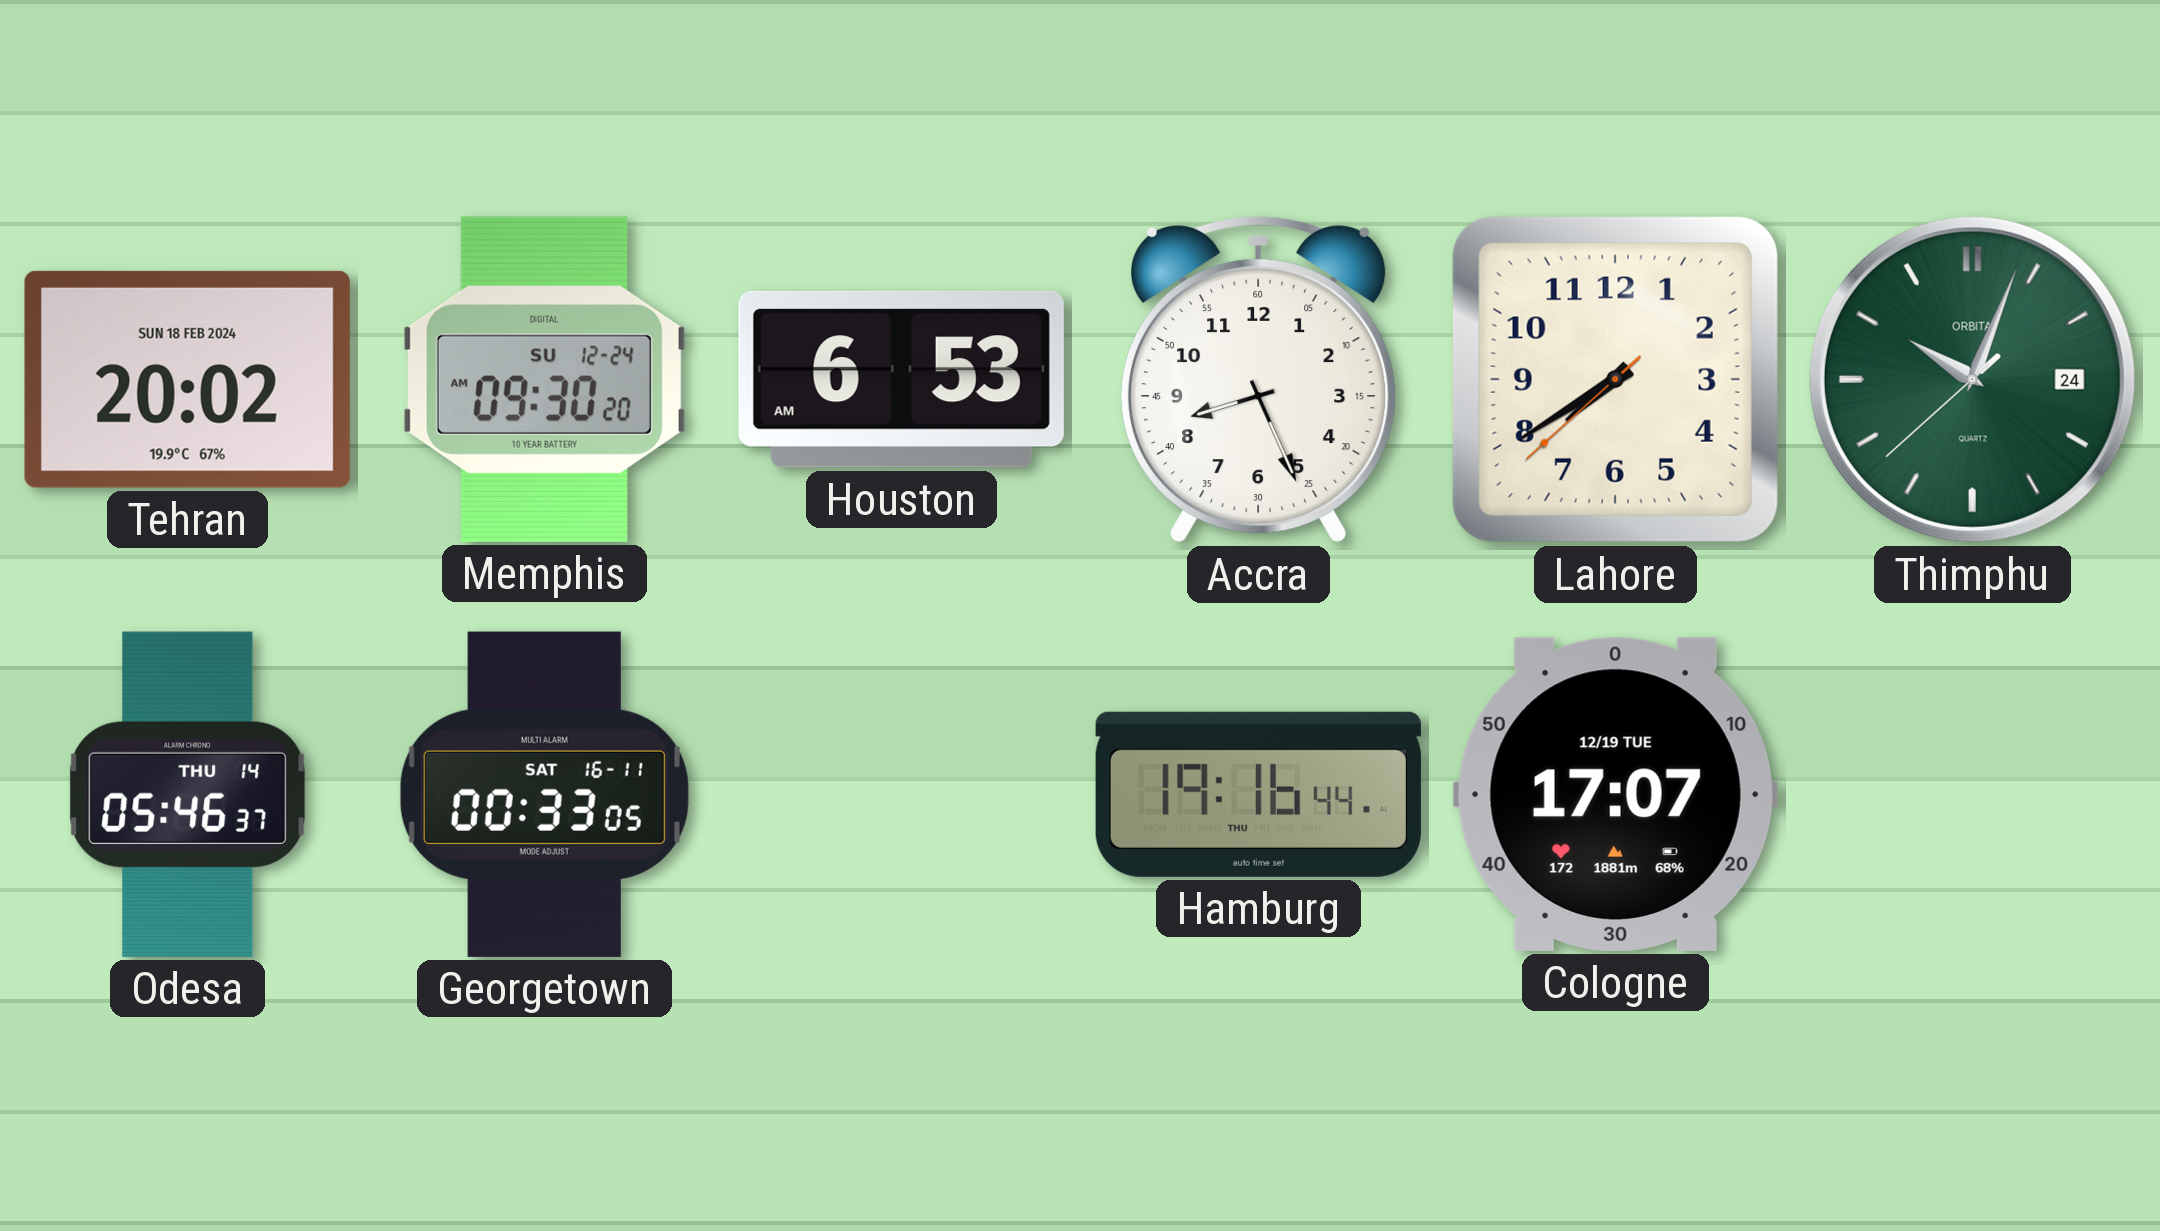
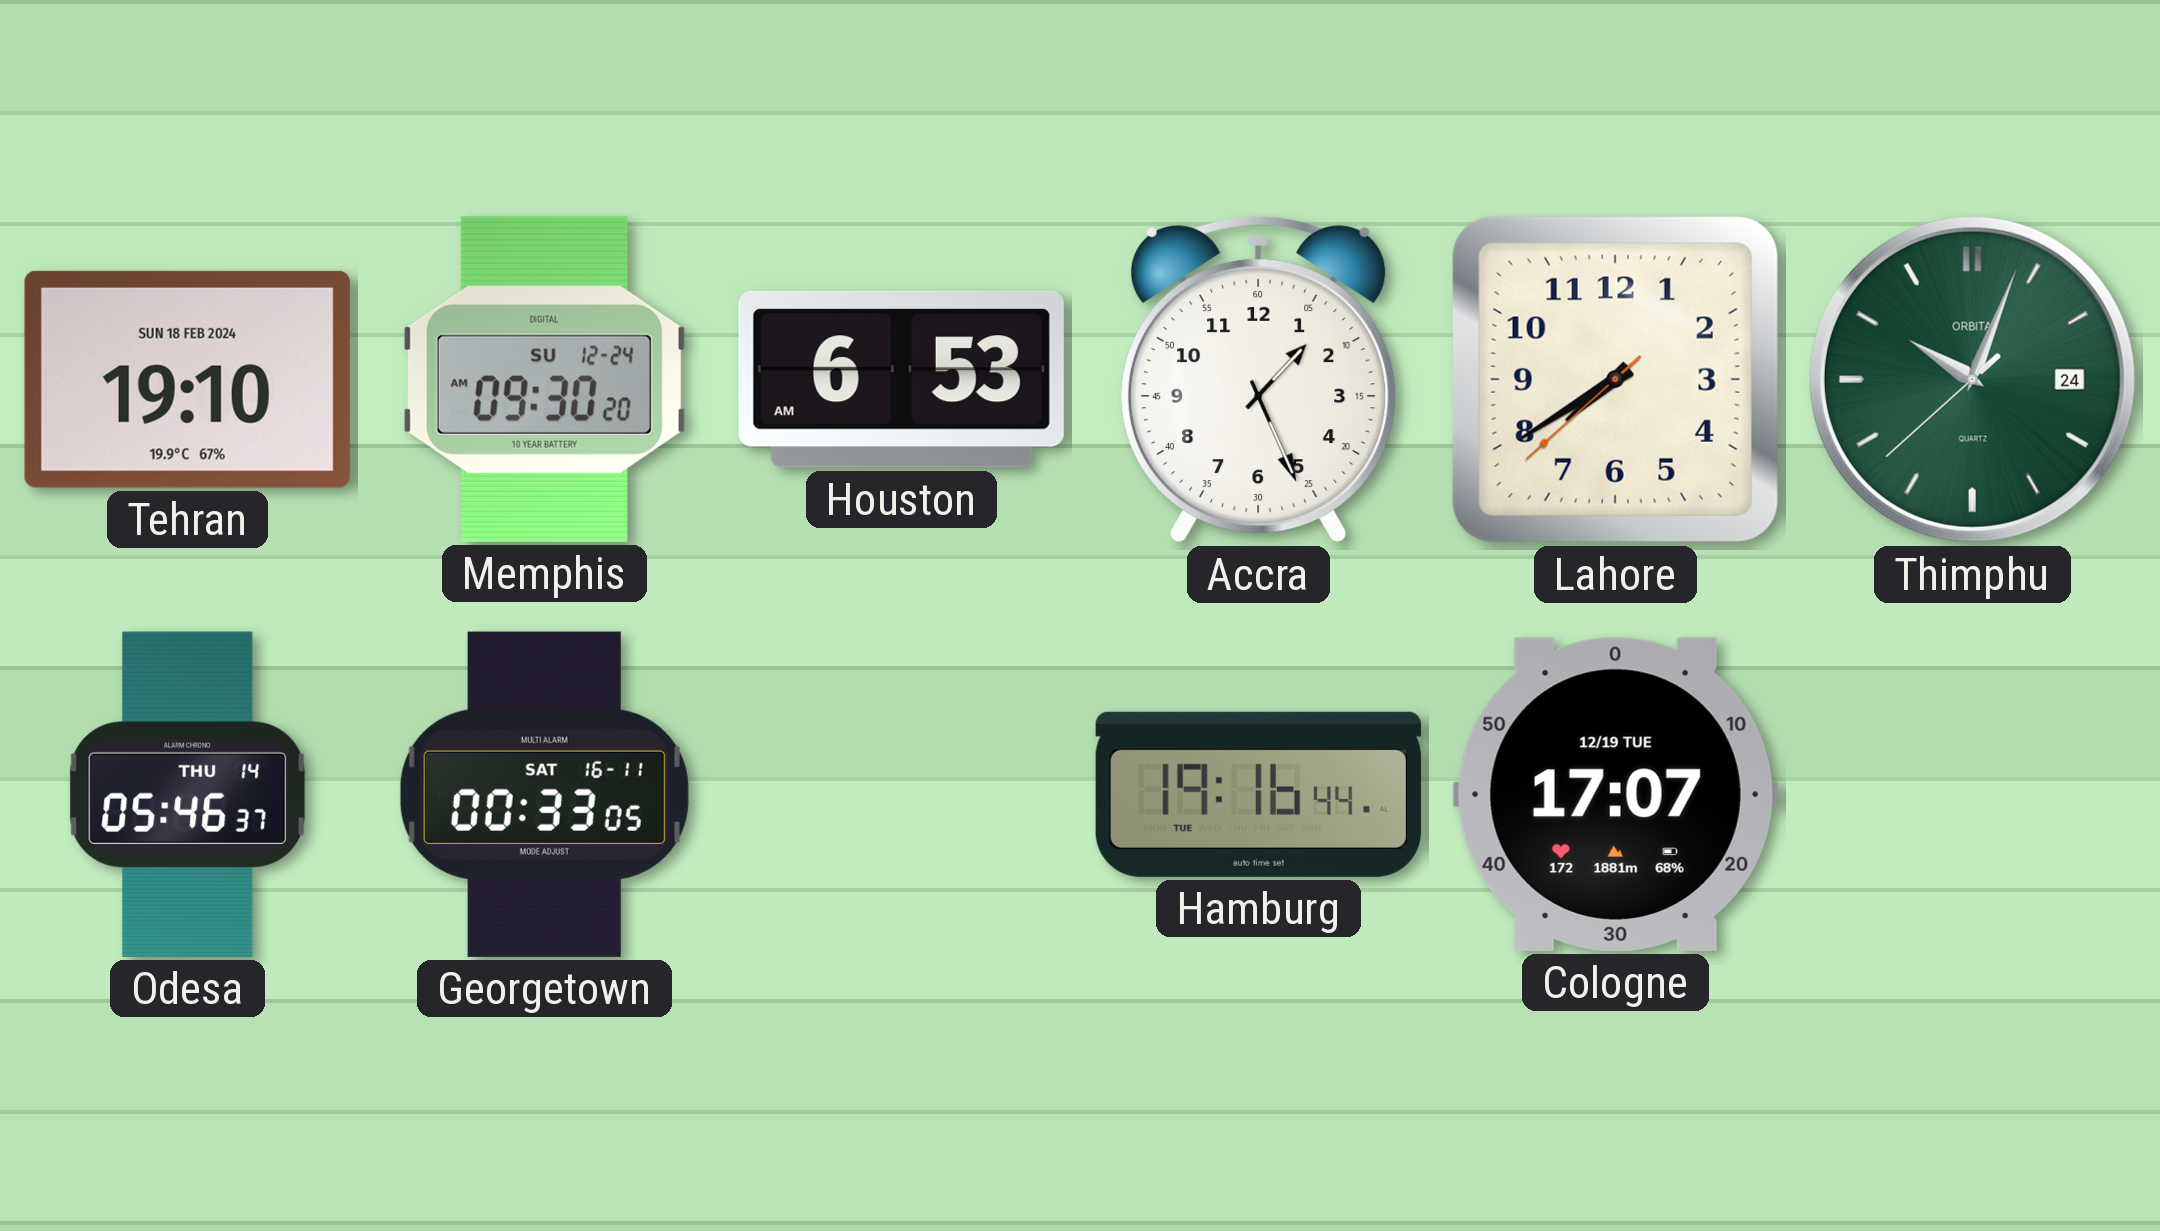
Tehran: 20:02 -> 19:10 (187, 379)
Accra: 8:26 -> 1:26 (1259, 379)
Hamburg date: THU -> TUE (1258, 794)
